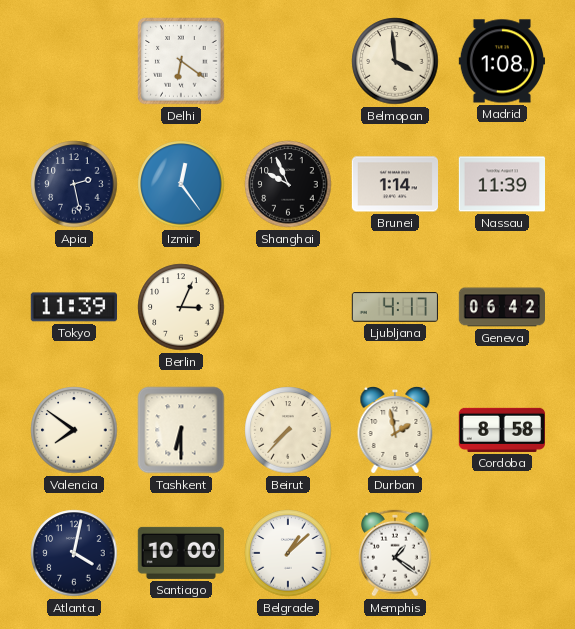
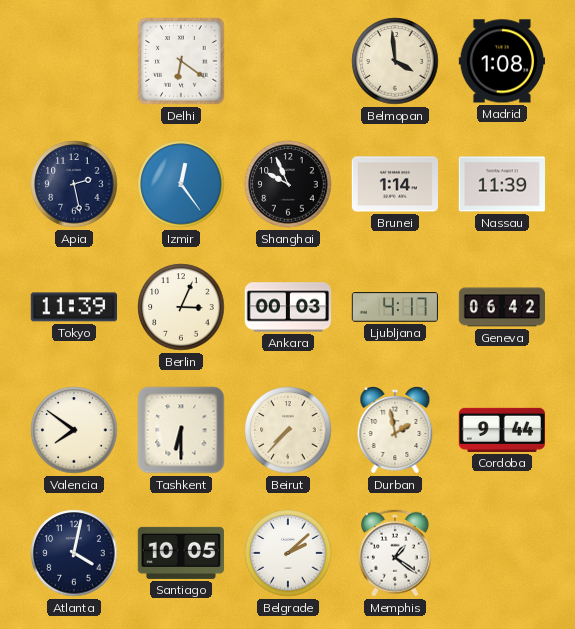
Ankara: none -> 00:03 (287, 307)
Cordoba: 8:58 -> 9:44 (501, 430)
Santiago: 10:00 -> 10:05 (181, 553)
Belgrade: 1:08 -> 2:08 (288, 553)
